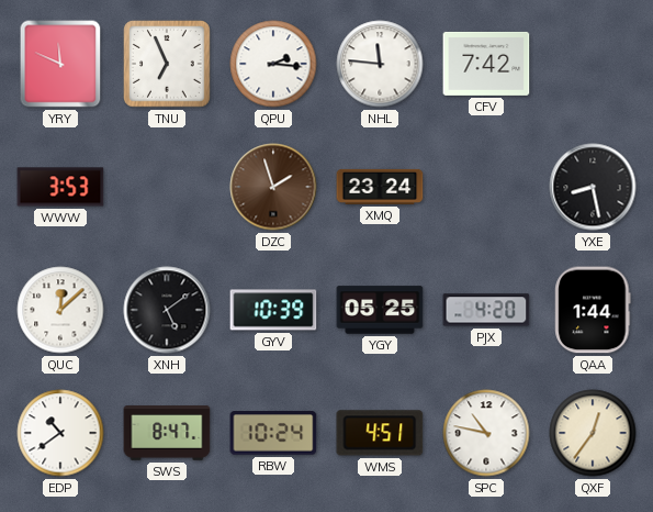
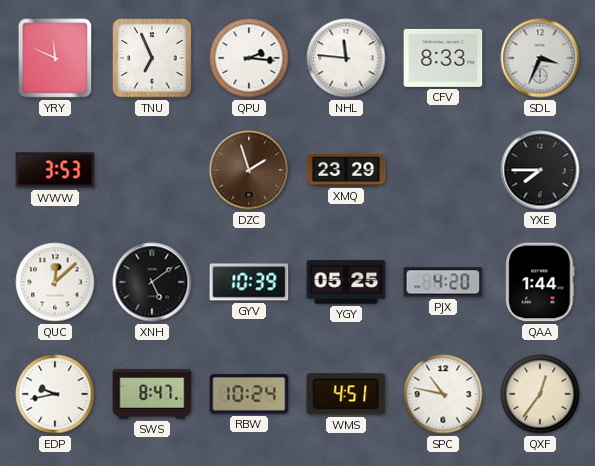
CFV: 7:42 -> 8:33 (443, 58)
SDL: none -> 3:34 (540, 58)
XMQ: 23:24 -> 23:29 (346, 170)
YXE: 8:28 -> 7:45 (540, 170)
EDP: 10:39 -> 9:43 (55, 394)
